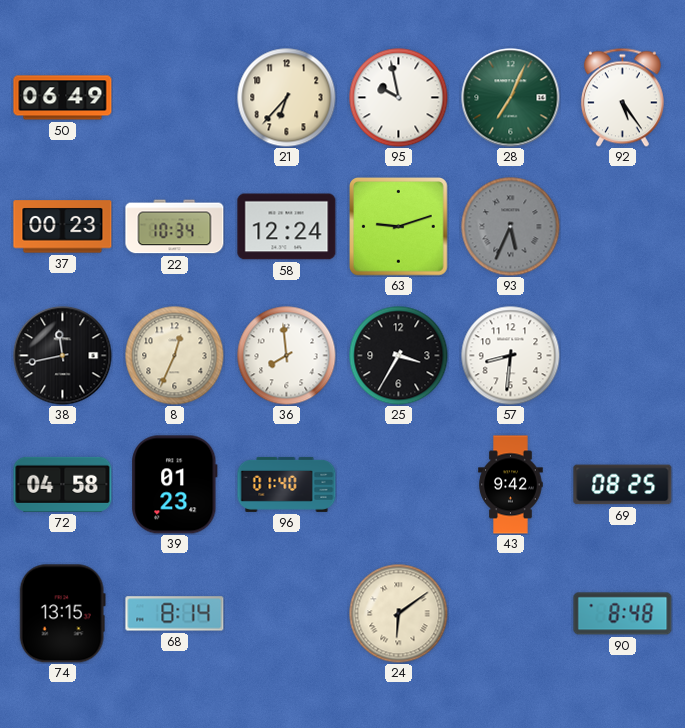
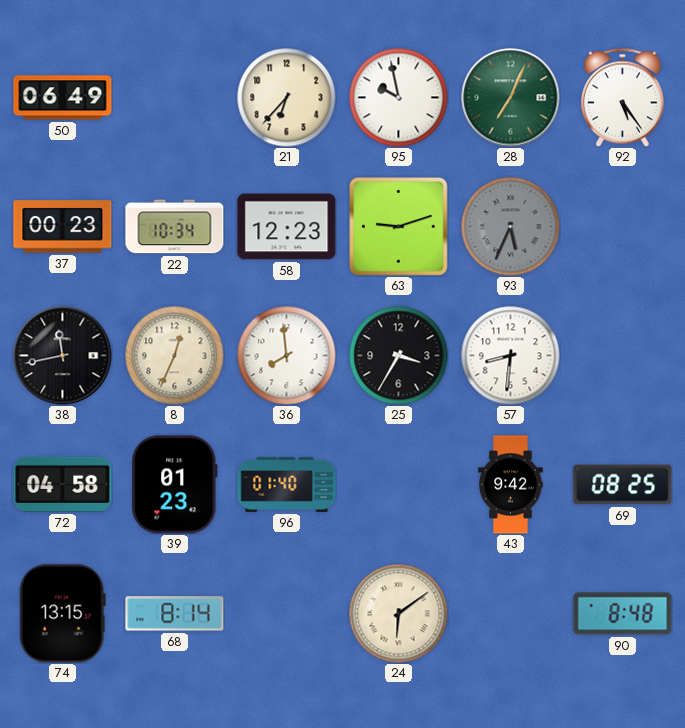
58: 12:24 -> 12:23 (287, 227)
